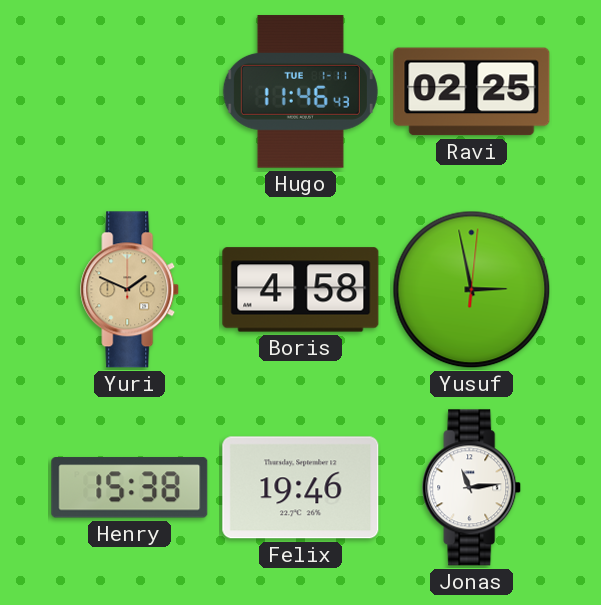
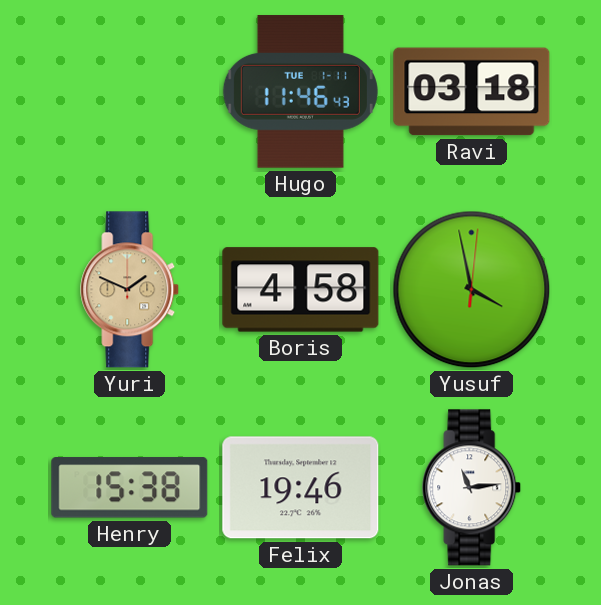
Ravi: 02:25 -> 03:18 (472, 92)
Yusuf: 2:58 -> 3:58 (472, 290)
